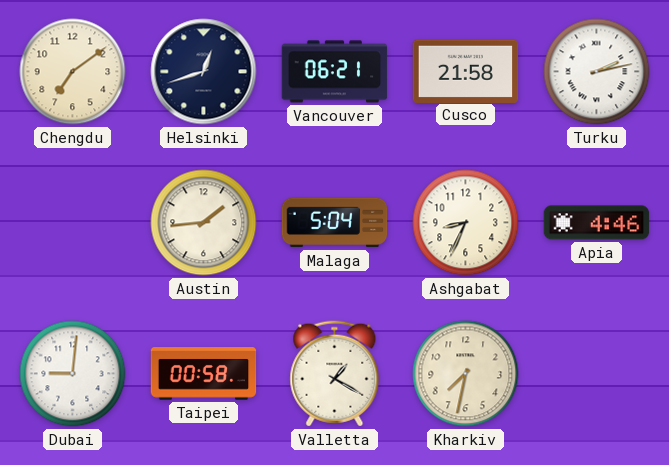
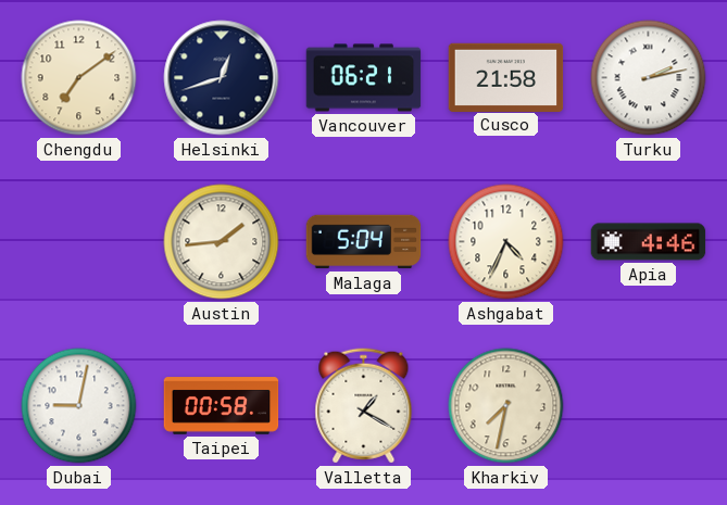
Ashgabat: 8:34 -> 4:34 (506, 242)
Dubai: 9:01 -> 9:02 (79, 406)
